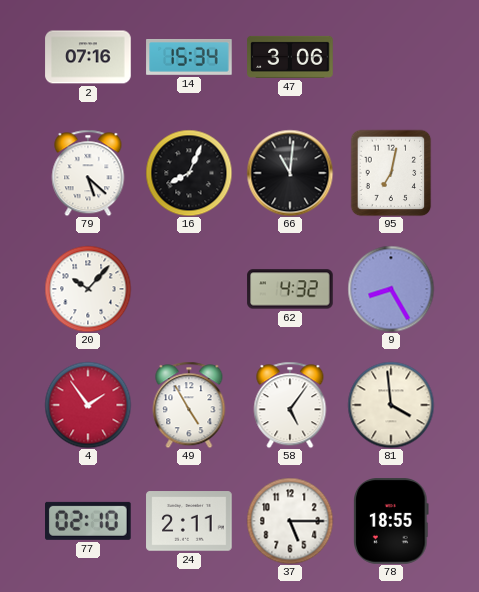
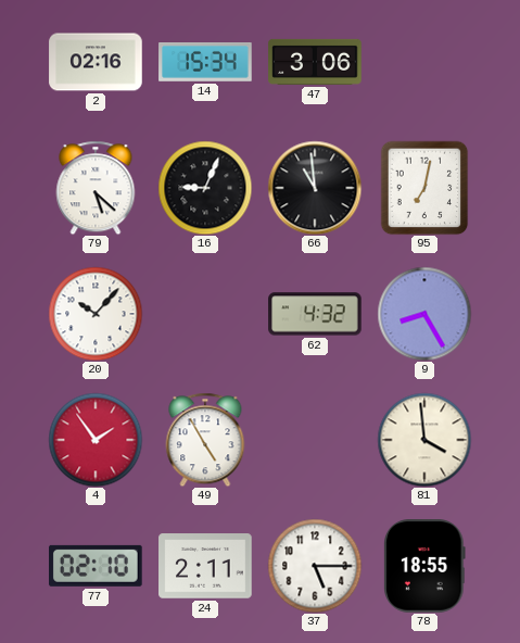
2: 07:16 -> 02:16 (96, 62)
16: 8:04 -> 9:04 (205, 188)
66: 11:01 -> 10:59 (315, 188)
58: 5:06 -> none (290, 405)
